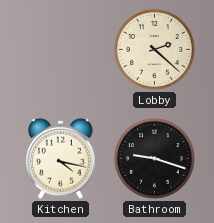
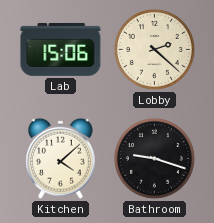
Lab: none -> 15:06 (61, 49)
Kitchen: 4:17 -> 4:08 (61, 158)
